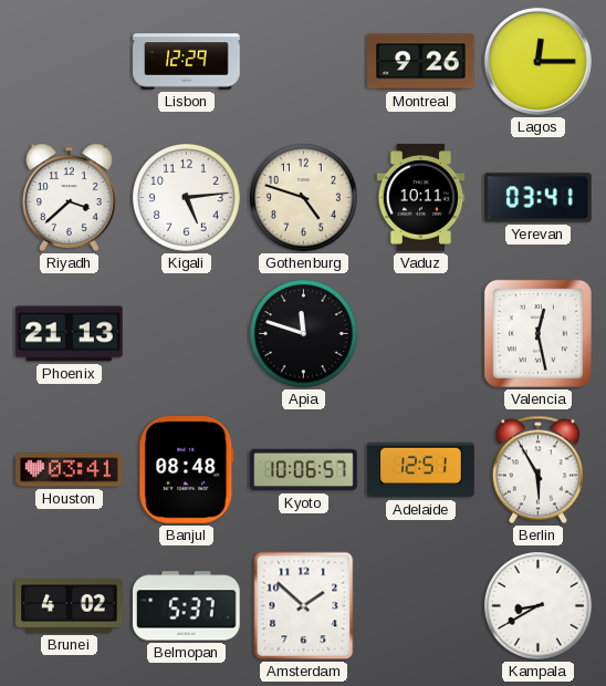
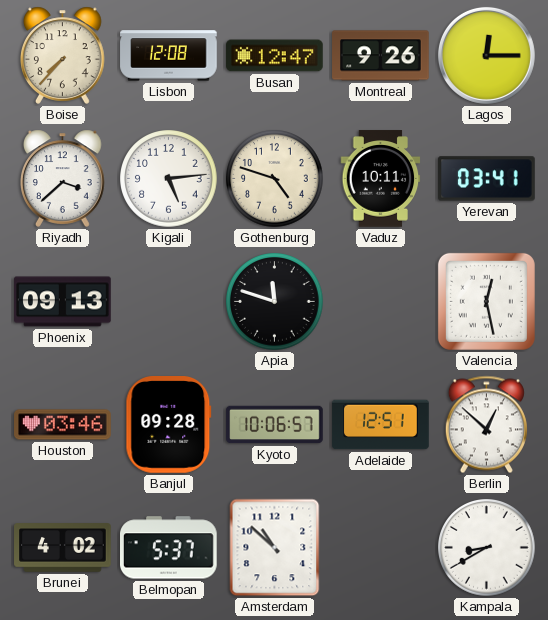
Boise: none -> 7:37 (63, 55)
Lisbon: 12:29 -> 12:08 (169, 56)
Busan: none -> 12:47 (275, 56)
Phoenix: 21:13 -> 09:13 (63, 302)
Houston: 03:41 -> 03:46 (63, 425)
Banjul: 08:48 -> 09:28 (169, 425)
Berlin: 5:55 -> 12:52 (486, 425)
Amsterdam: 1:52 -> 10:52 (275, 548)
